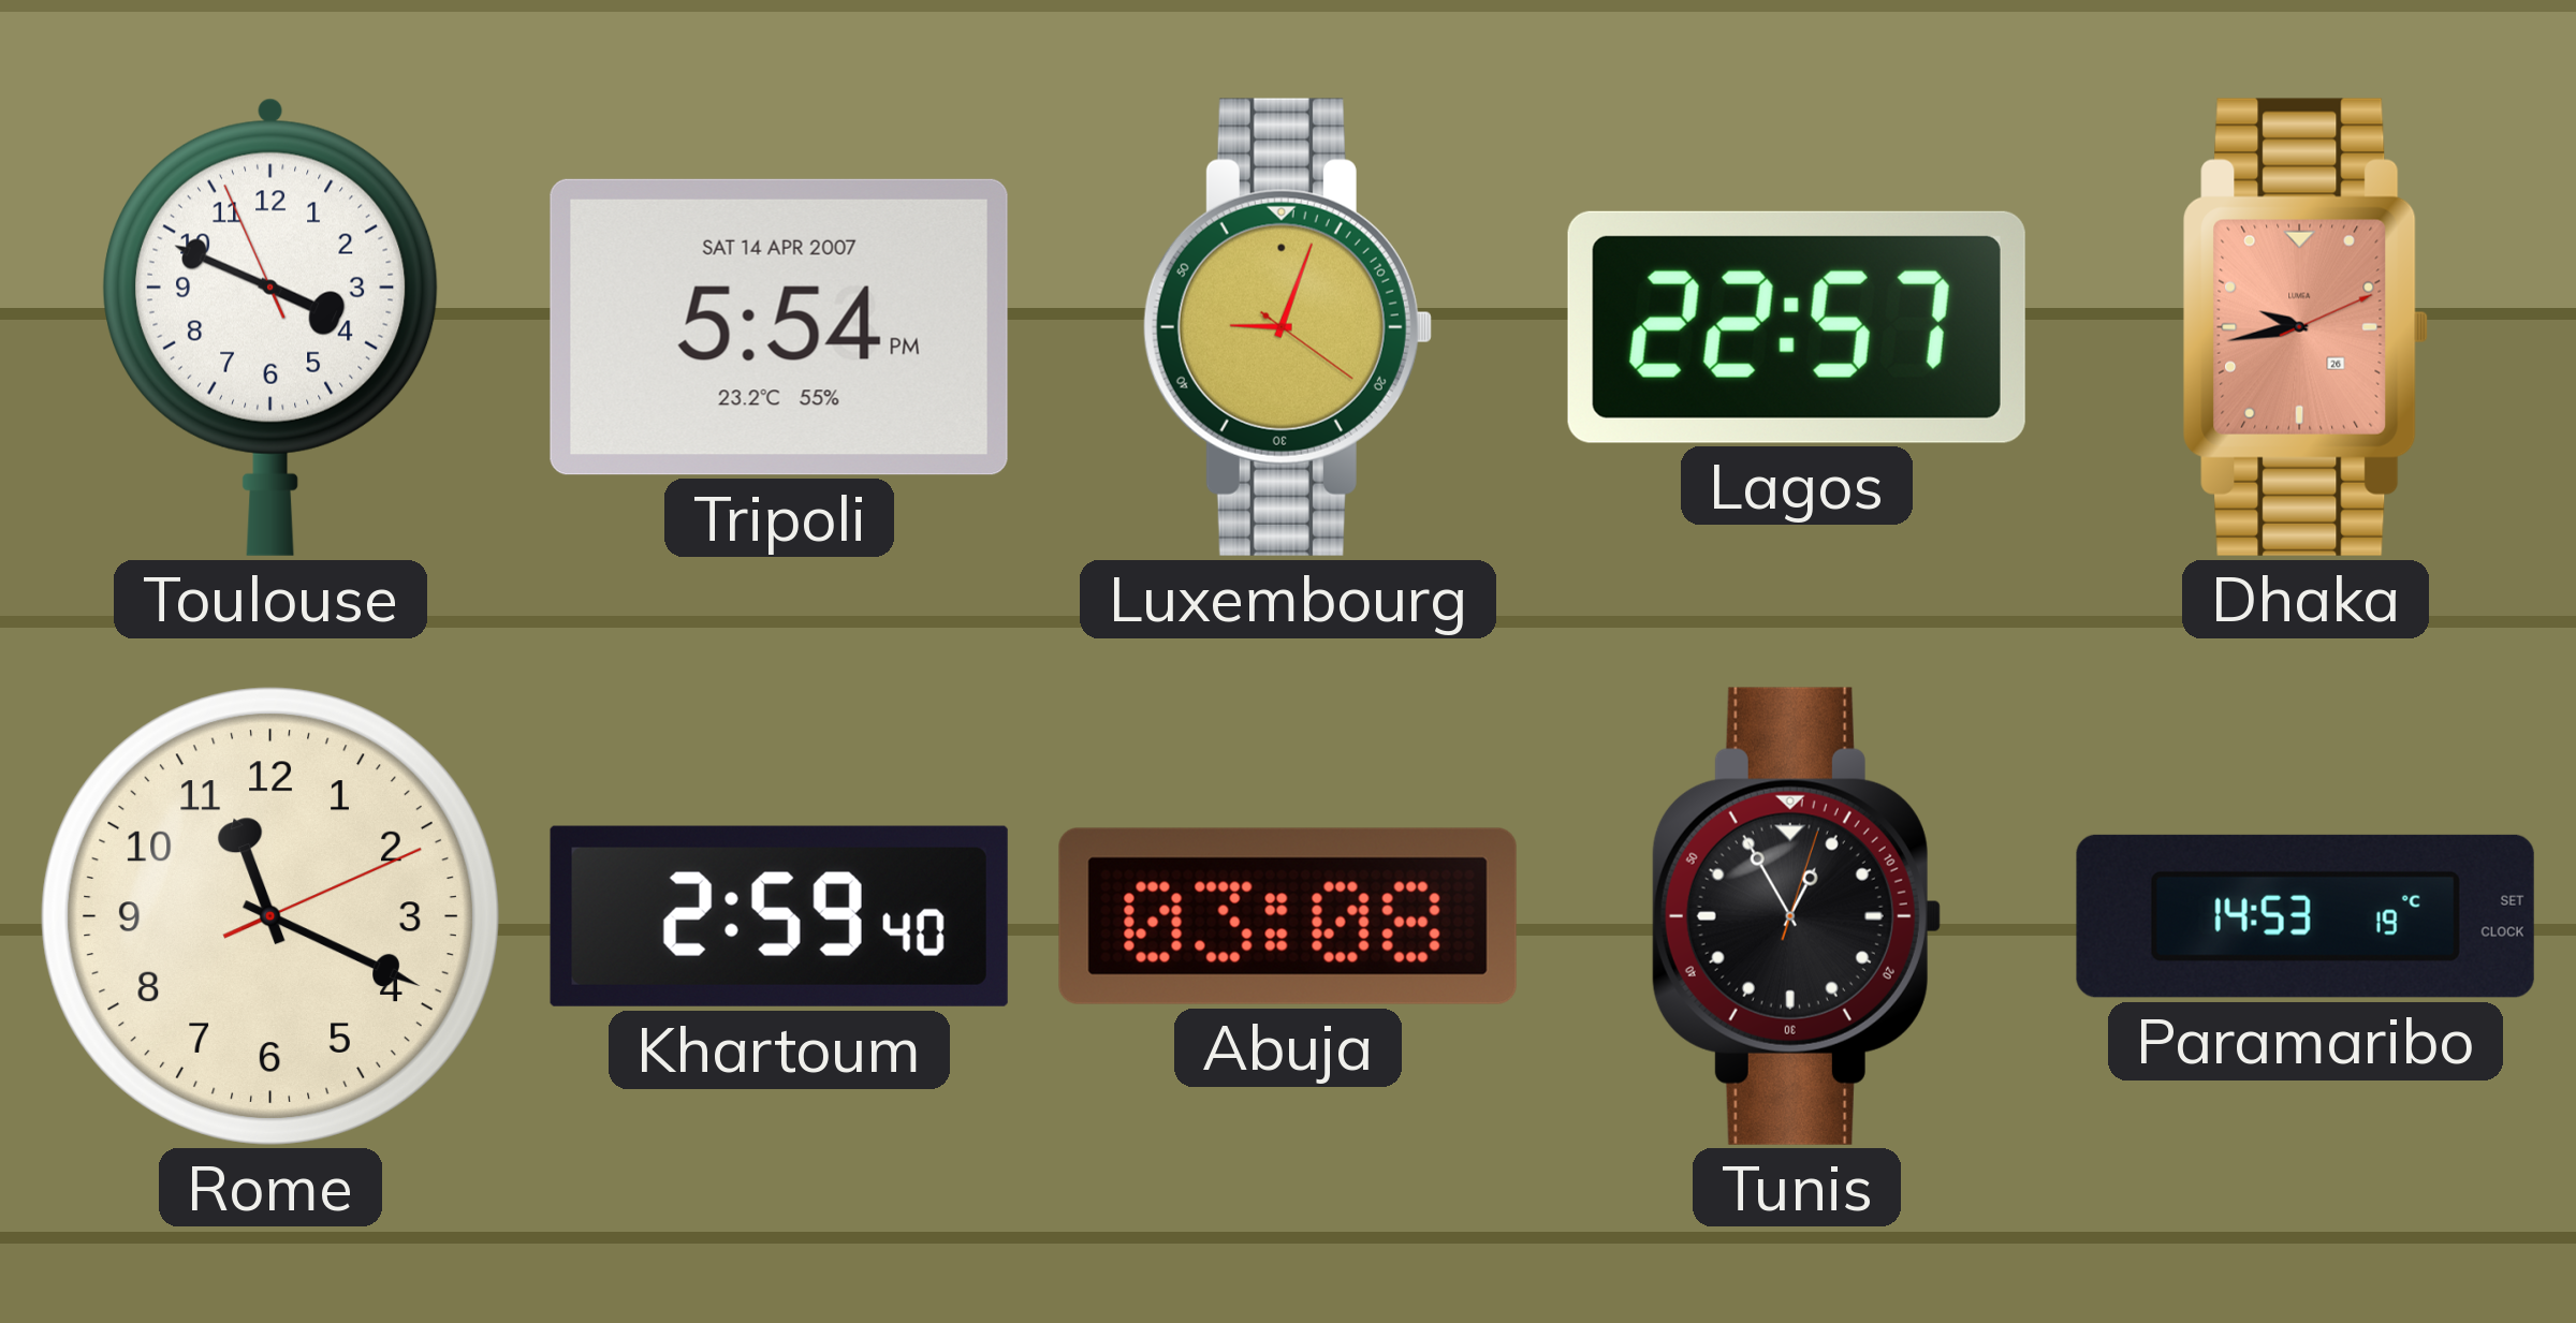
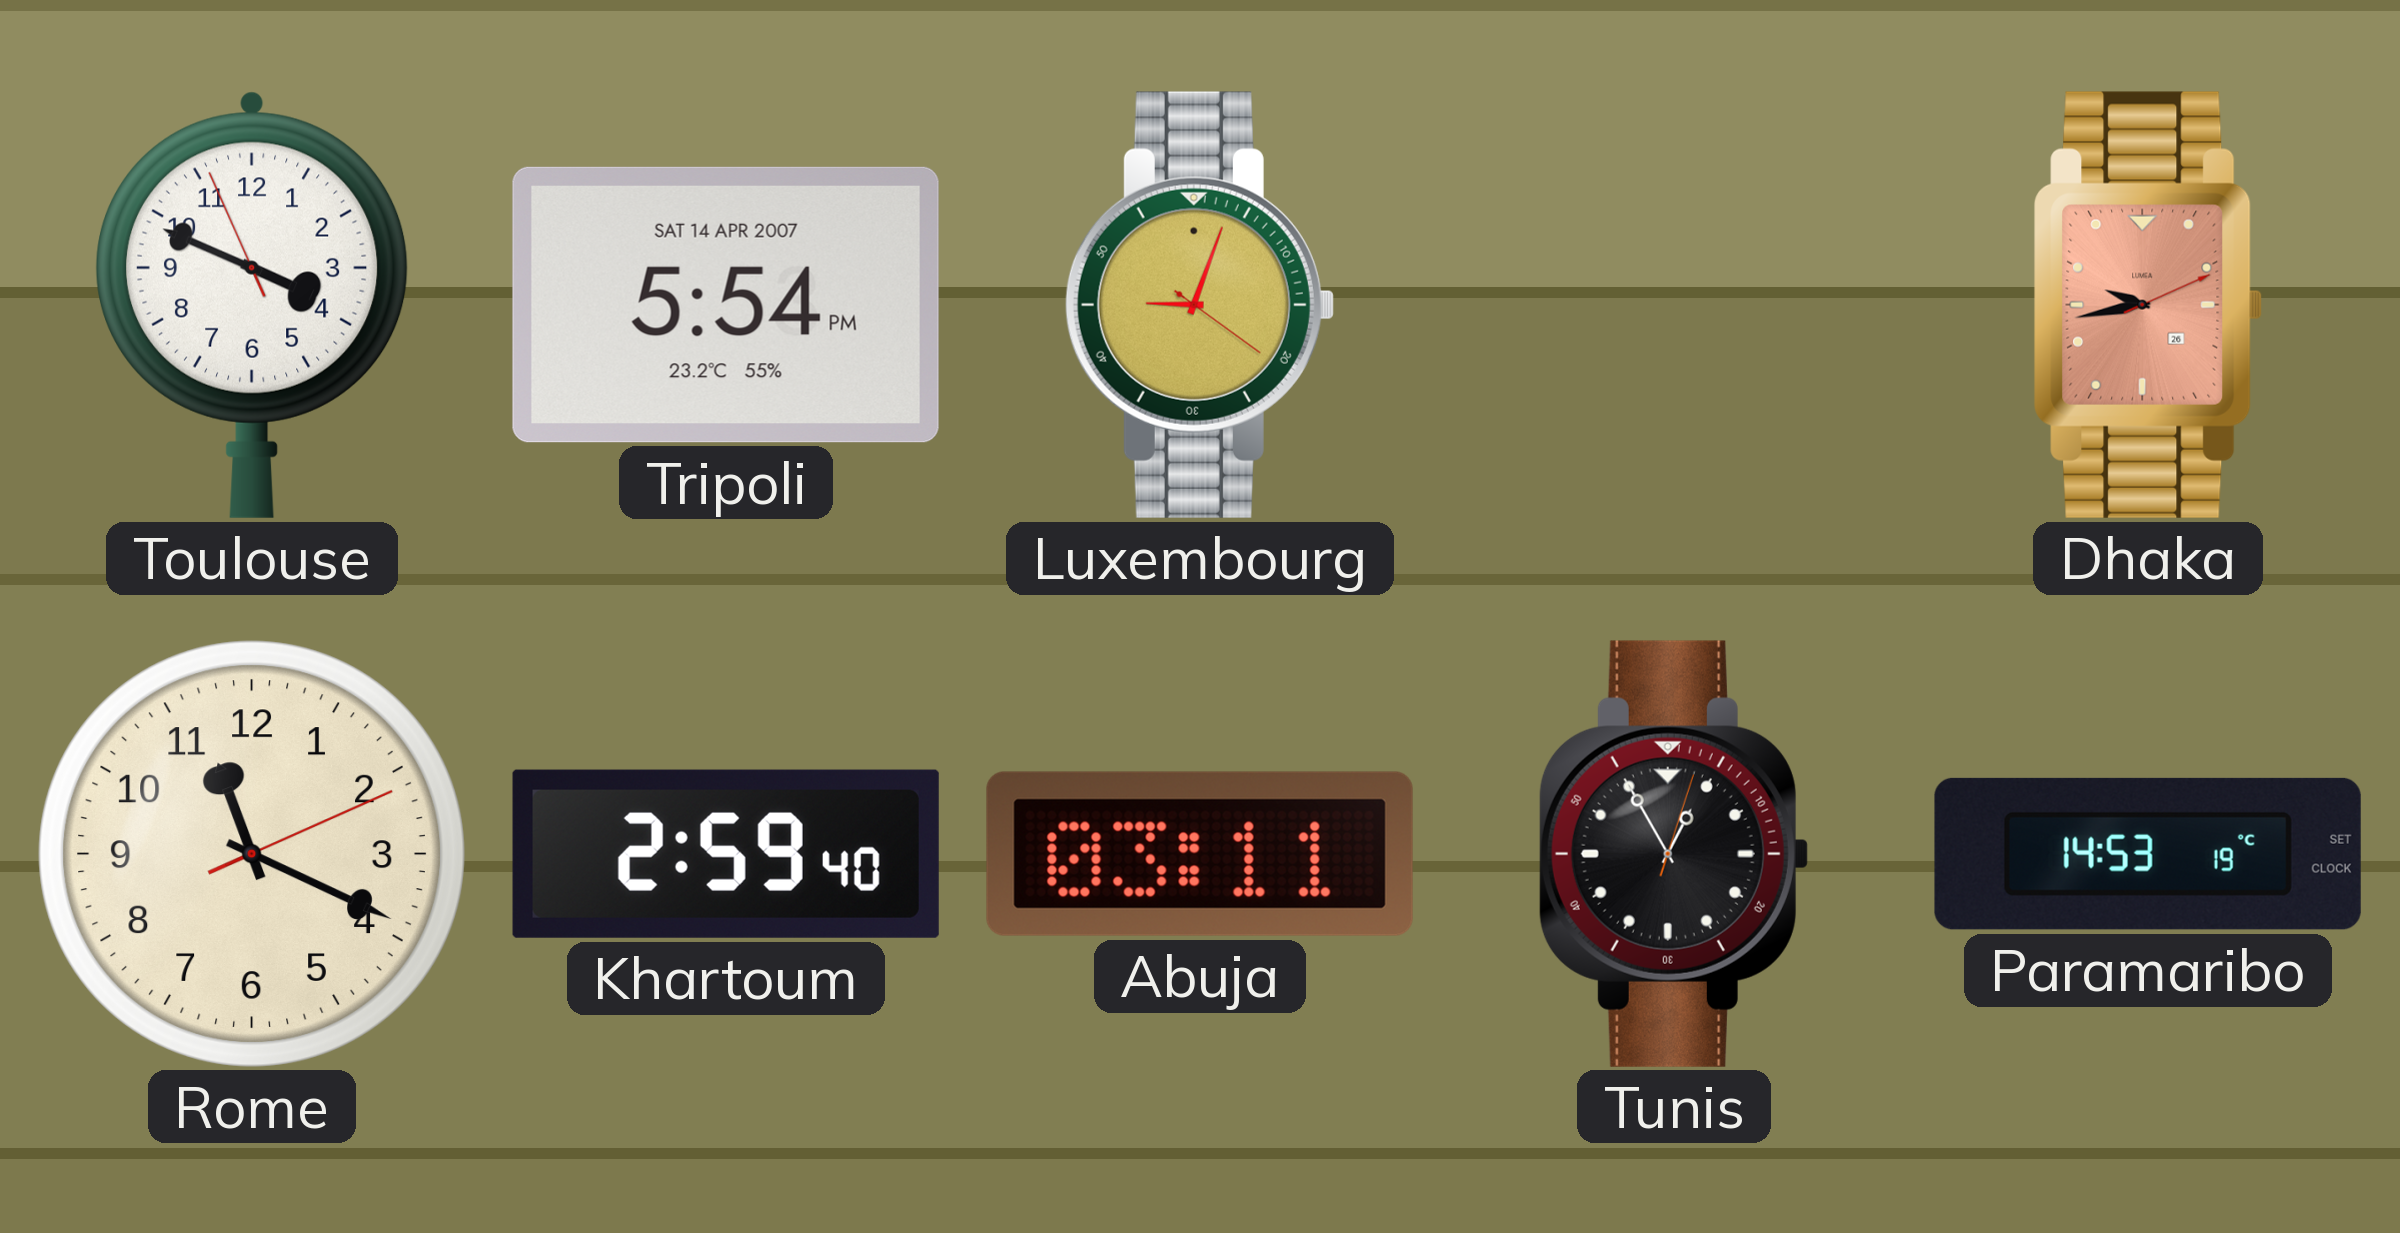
Lagos: 22:57 -> none (1797, 327)
Abuja: 03:08 -> 03:11 (1200, 854)
